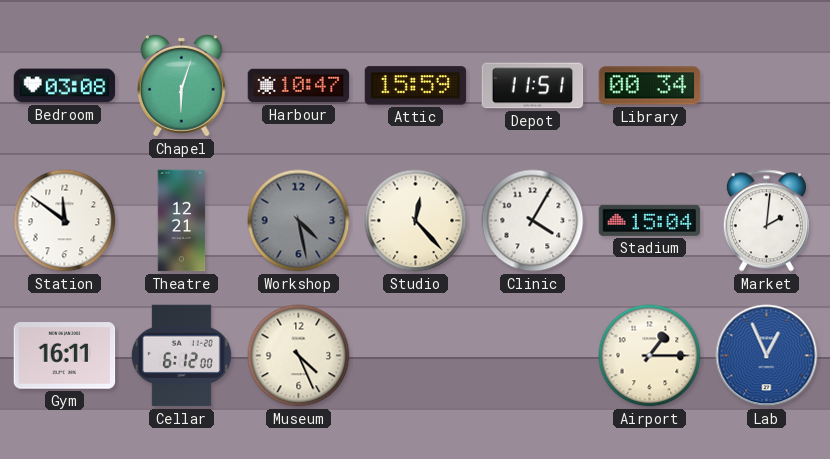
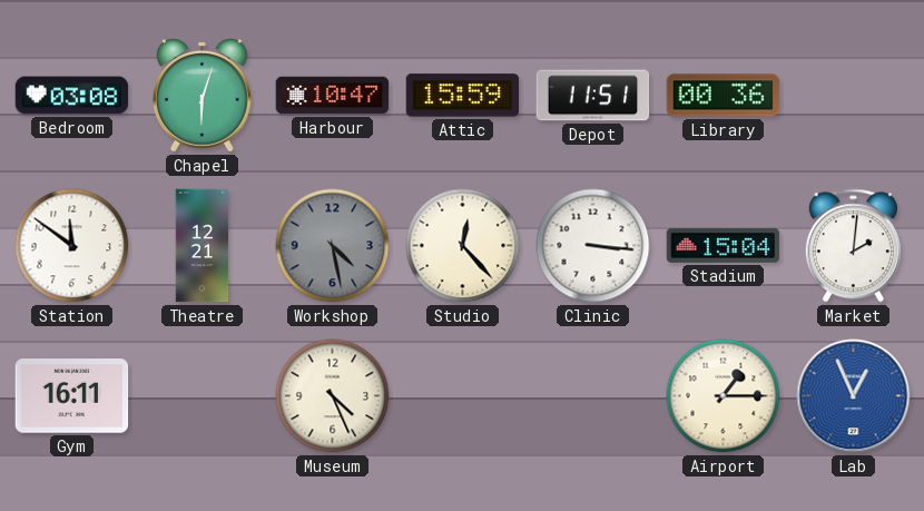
Library: 00:34 -> 00:36 (724, 96)
Clinic: 4:05 -> 3:16 (593, 246)
Cellar: 6:12 -> none (181, 356)
